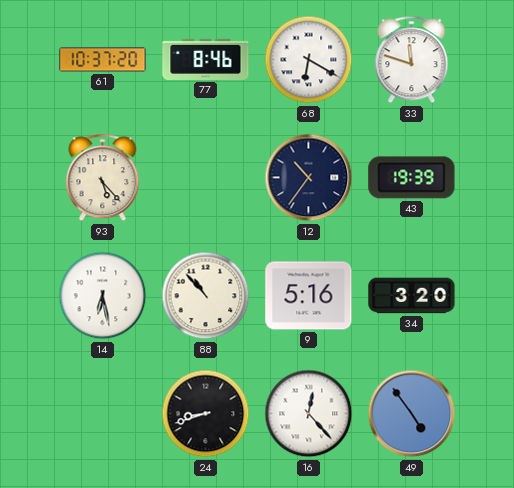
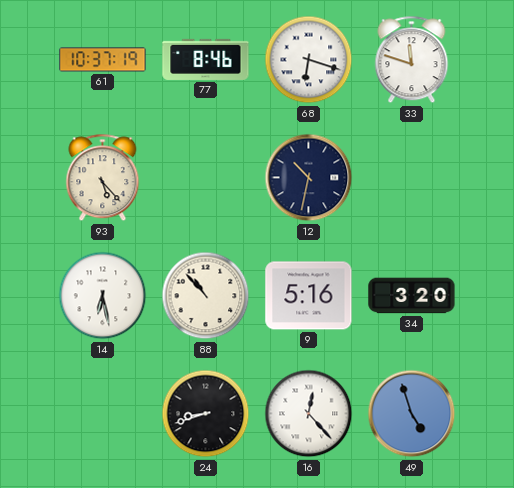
61: 10:37:20 -> 10:37:19 (103, 60)
68: 6:20 -> 6:18 (309, 60)
12: 10:36 -> 10:32 (309, 178)
43: 19:39 -> none (412, 178)
49: 4:54 -> 4:57 (412, 414)
